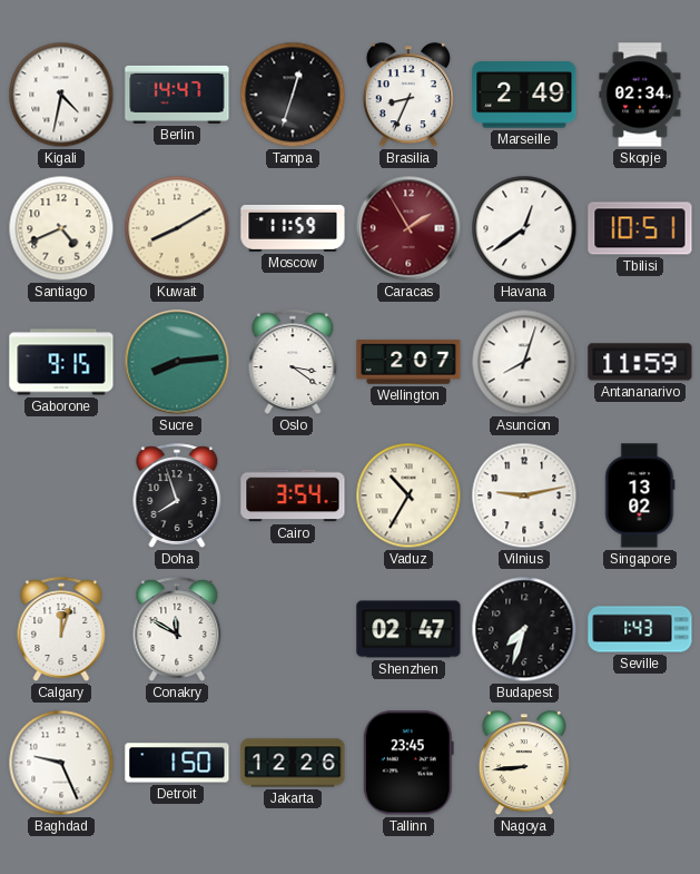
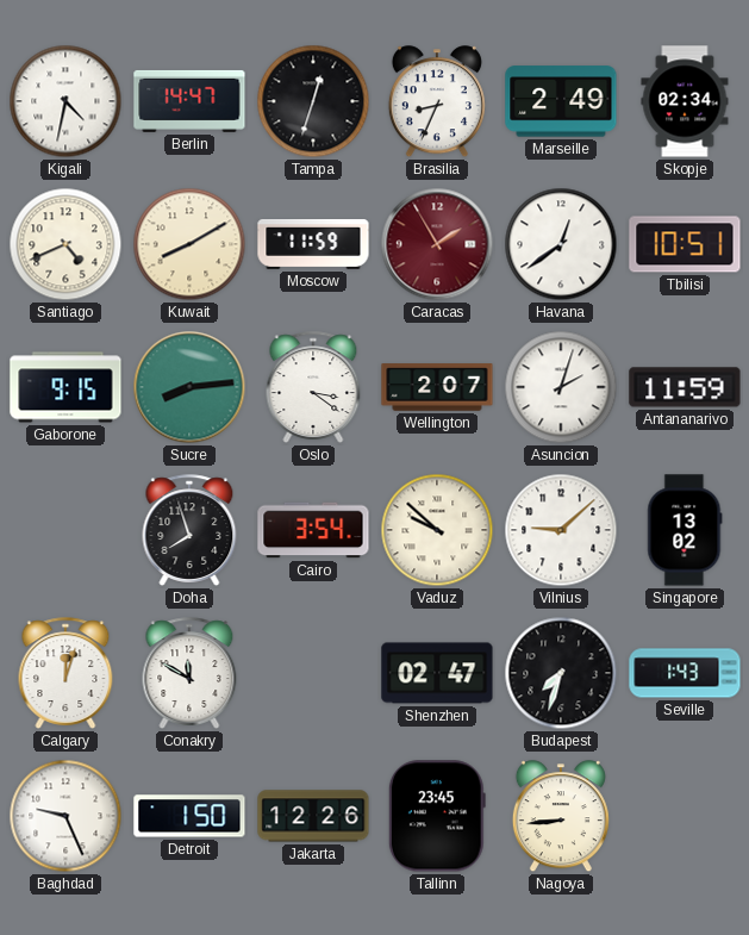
Asuncion: 8:03 -> 2:03 (561, 387)
Vaduz: 10:35 -> 9:52 (437, 530)
Vilnius: 9:13 -> 9:08 (561, 530)
